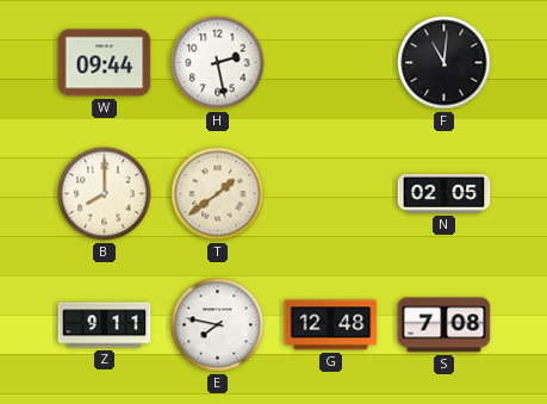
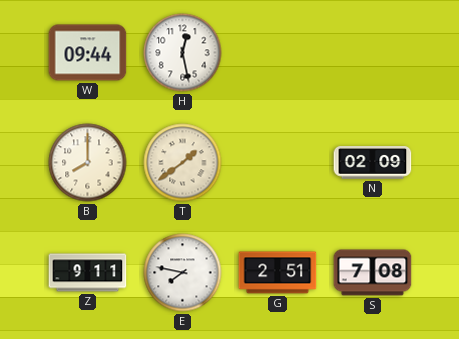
H: 2:28 -> 12:28 (183, 53)
F: 11:01 -> none (445, 63)
N: 02:05 -> 02:09 (373, 163)
G: 12:48 -> 2:51 (278, 273)
